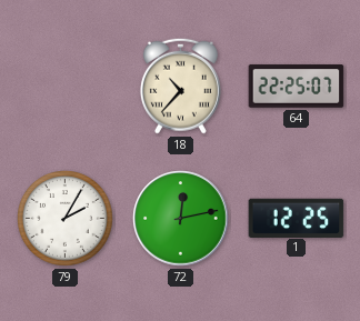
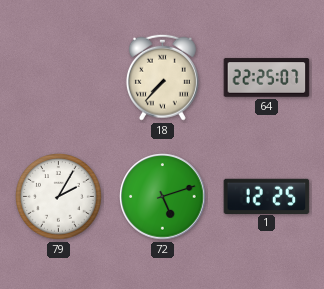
18: 10:37 -> 7:37 (162, 77)
72: 12:13 -> 5:12 (163, 197)
